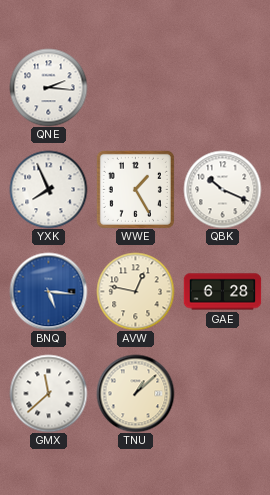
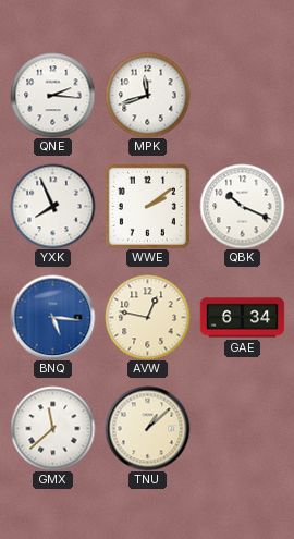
MPK: none -> 11:42 (147, 95)
WWE: 1:25 -> 2:09 (147, 206)
GAE: 6:28 -> 6:34 (242, 318)
